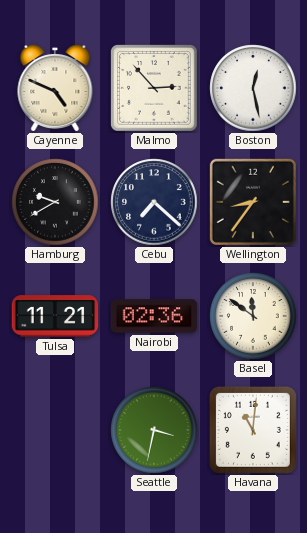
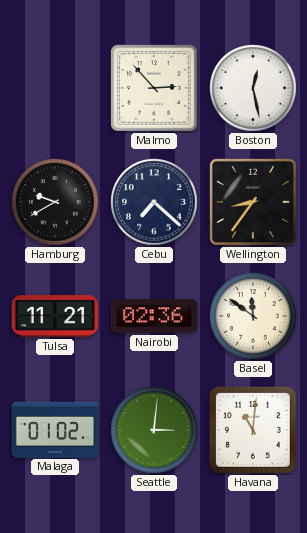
Cayenne: 4:49 -> none (55, 88)
Malaga: none -> 01:02 (55, 429)
Seattle: 3:32 -> 3:01 (154, 430)
